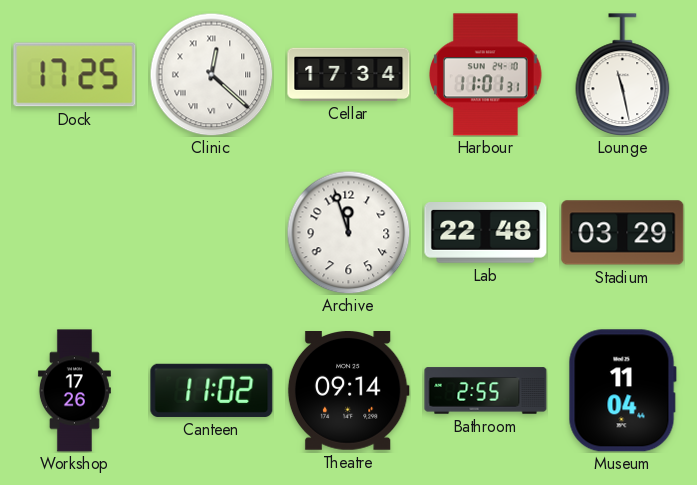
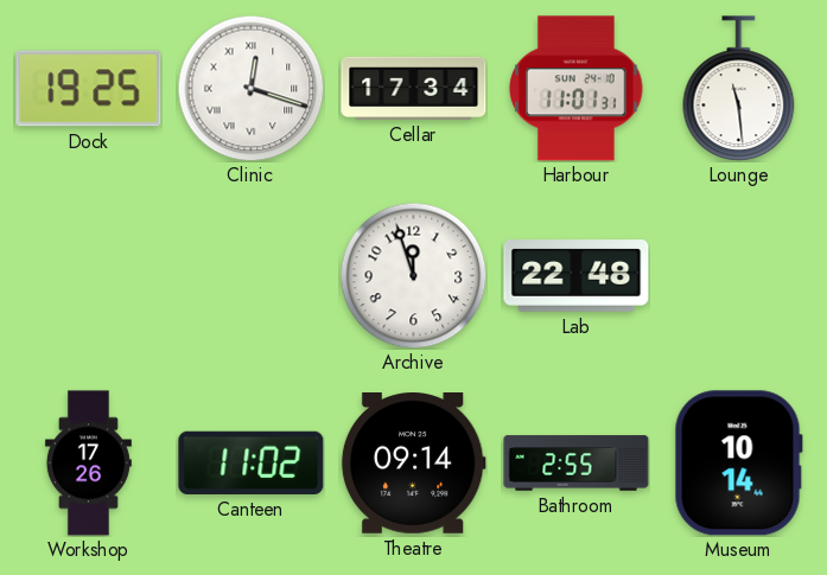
Dock: 17:25 -> 19:25 (89, 89)
Clinic: 12:22 -> 12:18 (250, 88)
Lounge: 11:28 -> 11:29 (739, 89)
Stadium: 03:29 -> none (623, 233)
Museum: 11:04 -> 10:14 (738, 464)
